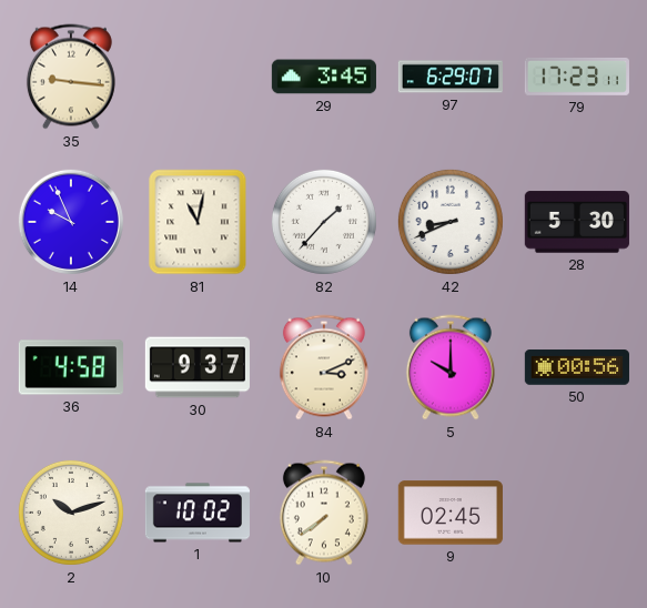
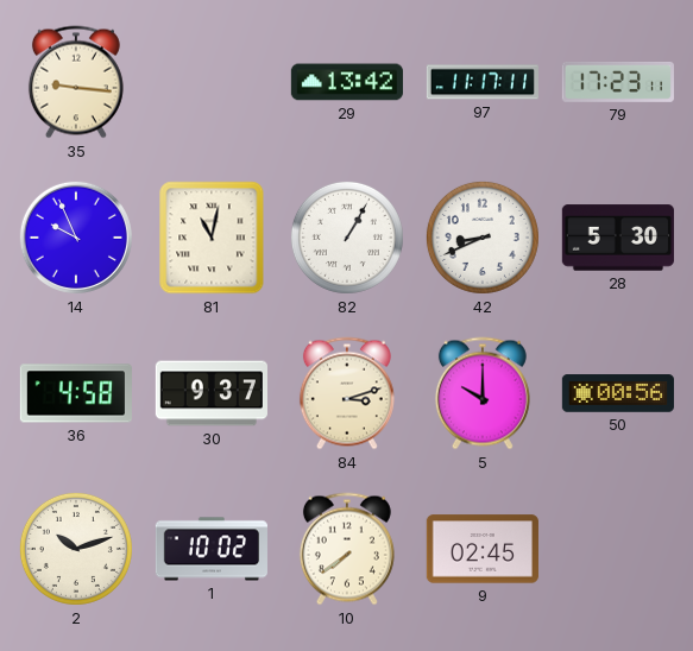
29: 3:45 -> 13:42 (347, 82)
97: 6:29 -> 11:17 (483, 82)
82: 1:37 -> 1:05 (347, 238)
84: 3:11 -> 3:12 (347, 393)
